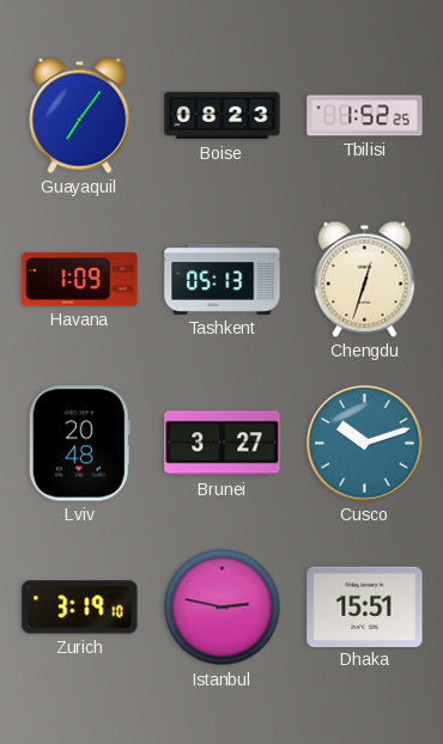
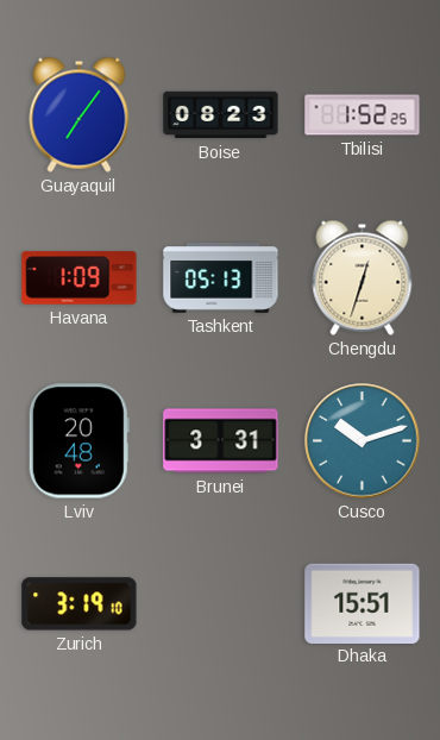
Brunei: 3:27 -> 3:31 (221, 441)
Istanbul: 2:47 -> none (223, 608)
